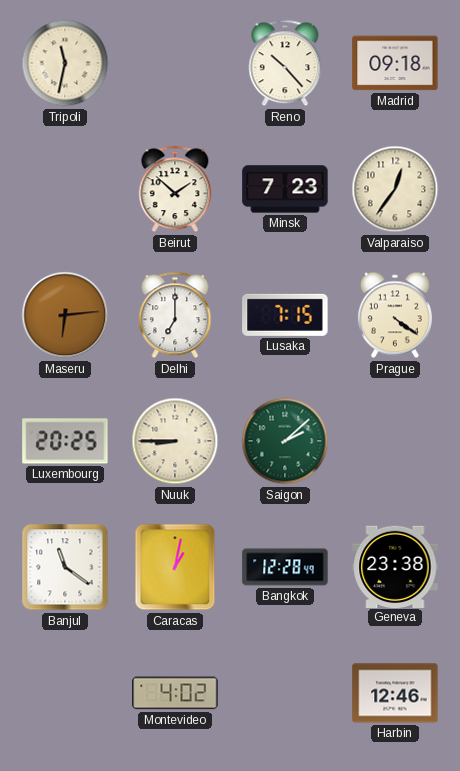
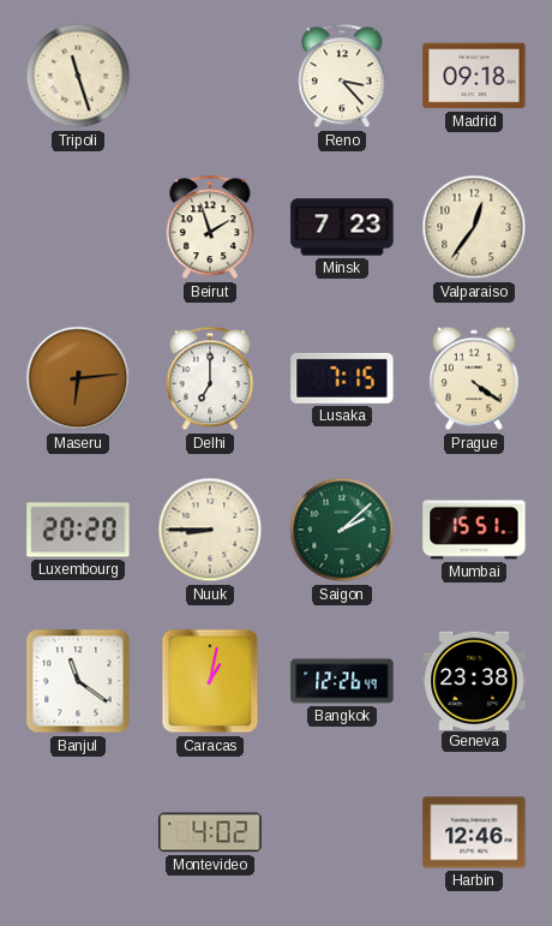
Tripoli: 11:32 -> 11:27 (78, 76)
Reno: 10:23 -> 3:23 (342, 76)
Beirut: 1:52 -> 1:57 (210, 227)
Luxembourg: 20:25 -> 20:20 (78, 530)
Mumbai: none -> 15:51 (474, 530)
Bangkok: 12:28 -> 12:26 (342, 681)
